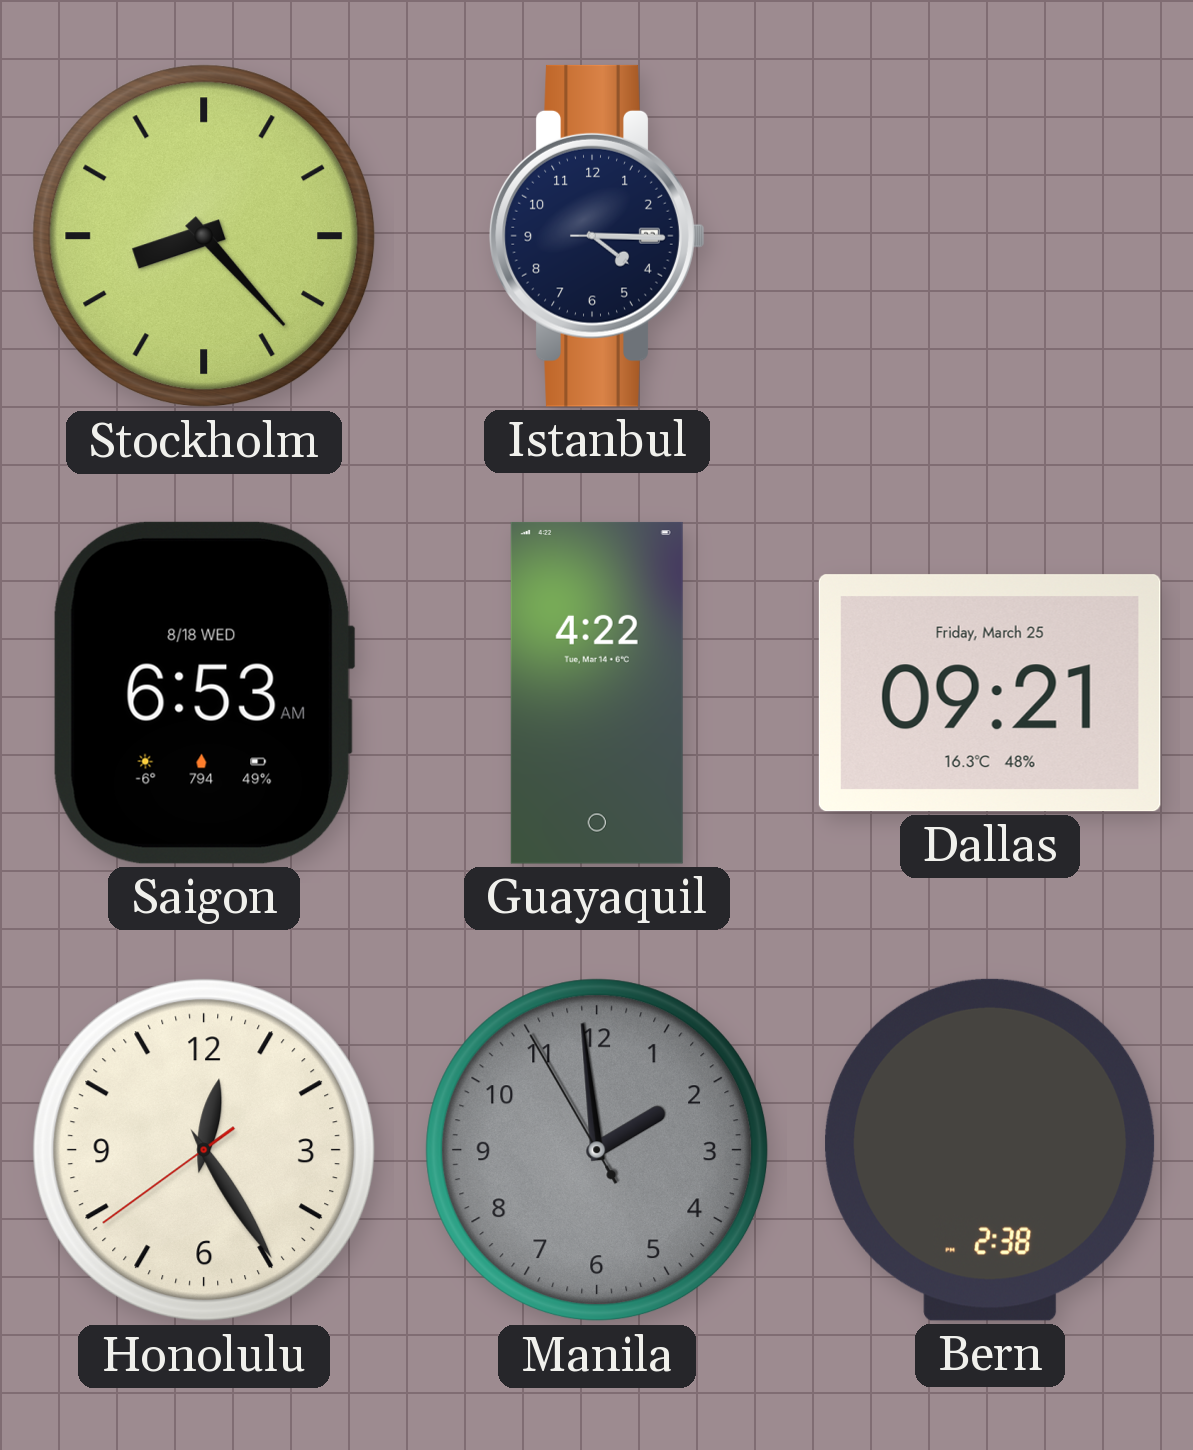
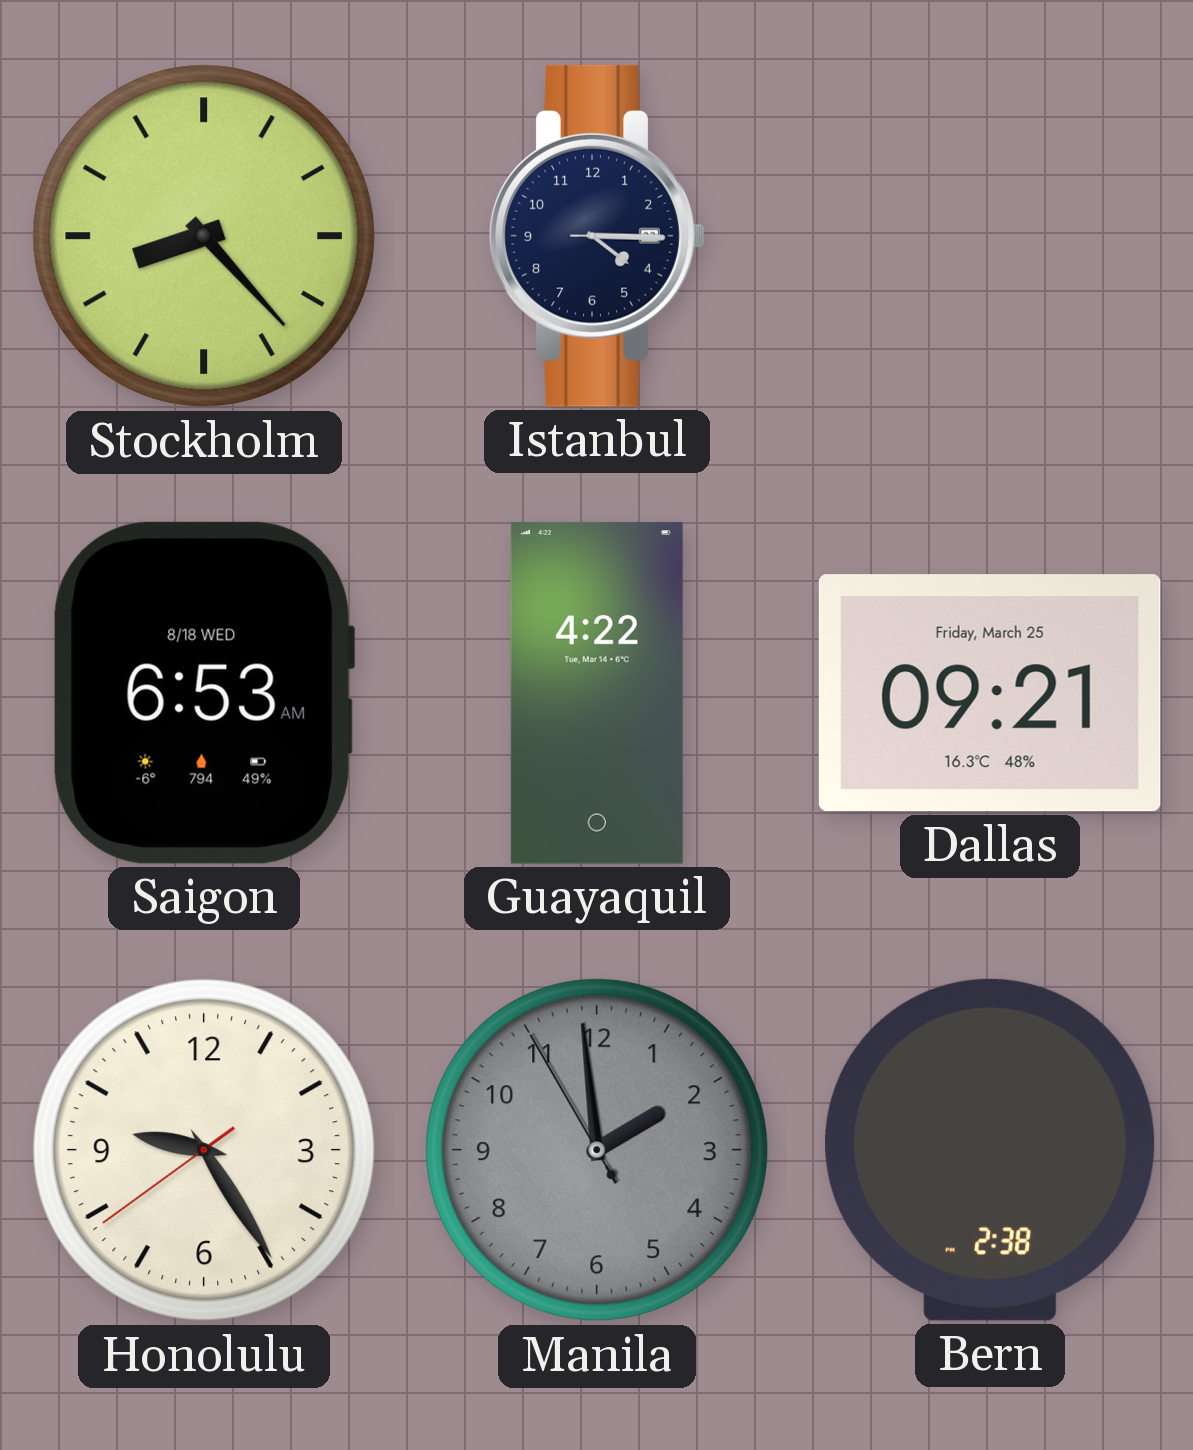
Honolulu: 12:24 -> 9:24 (204, 1150)
